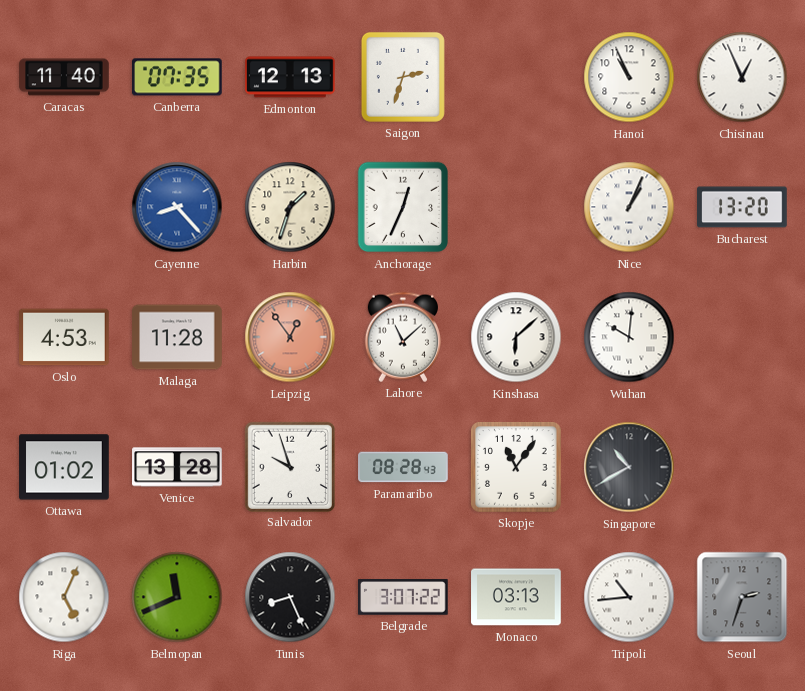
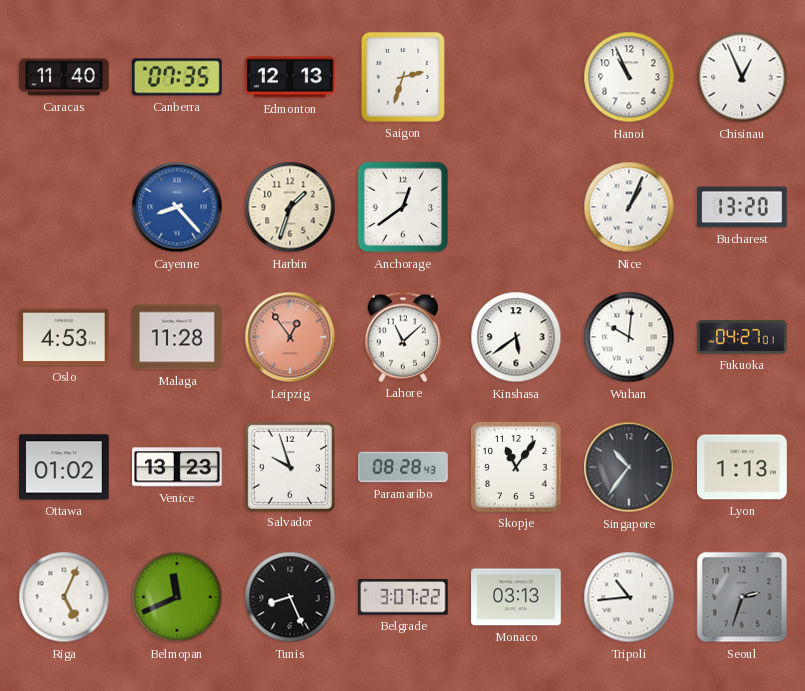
Anchorage: 12:34 -> 12:39 (403, 207)
Kinshasa: 6:08 -> 5:39 (516, 337)
Fukuoka: none -> 04:27 (742, 337)
Venice: 13:28 -> 13:23 (177, 467)
Singapore: 10:40 -> 10:36 (629, 467)
Lyon: none -> 1:13 (742, 467)
